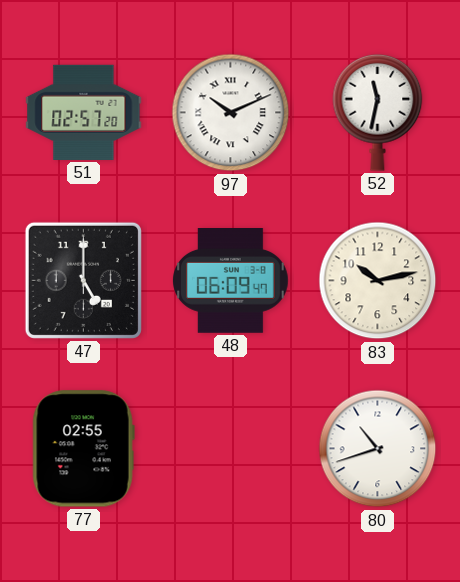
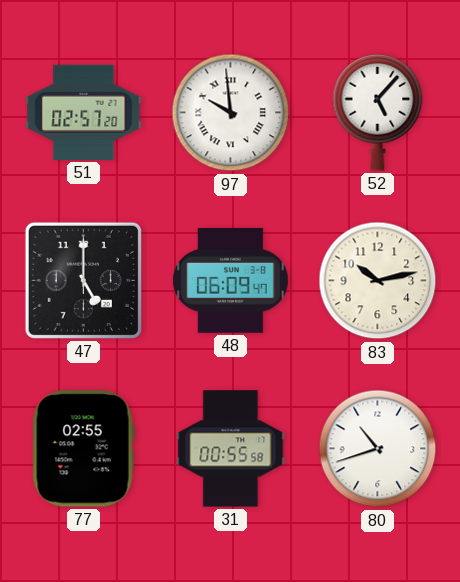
97: 10:11 -> 9:59 (231, 113)
52: 11:32 -> 5:07 (378, 112)
31: none -> 00:55 (231, 449)
